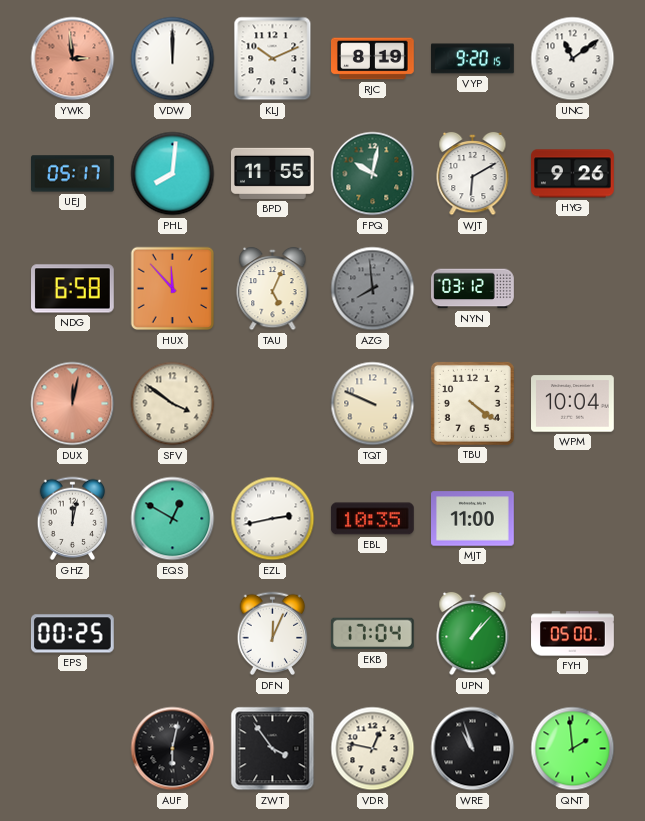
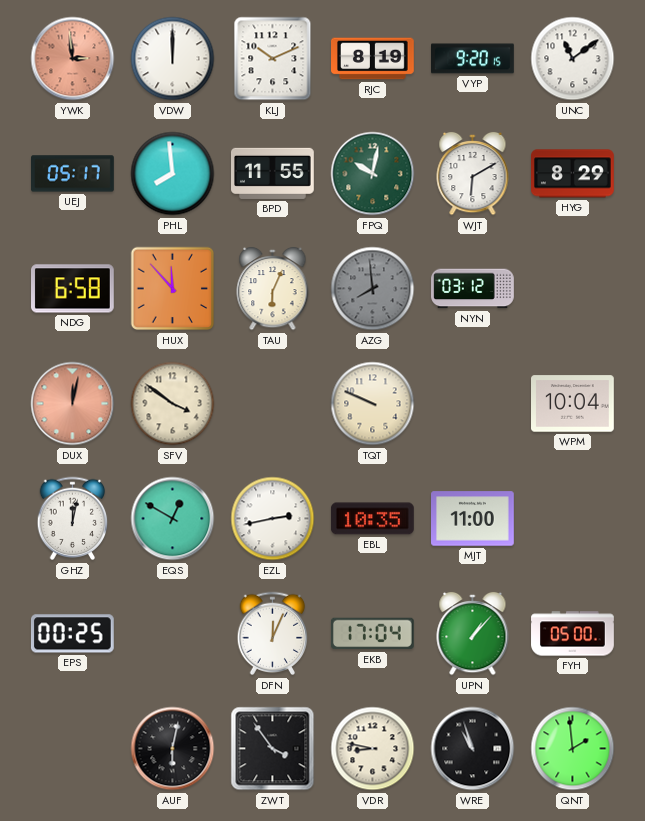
PHL: 8:01 -> 7:59 (173, 174)
HYG: 9:26 -> 8:29 (573, 174)
TAU: 5:04 -> 6:04 (273, 289)
TBU: 4:21 -> none (472, 403)
VDR: 12:47 -> 8:47 (373, 749)
